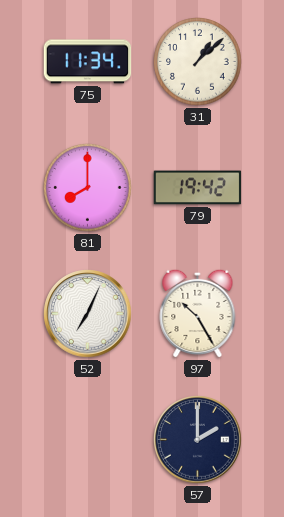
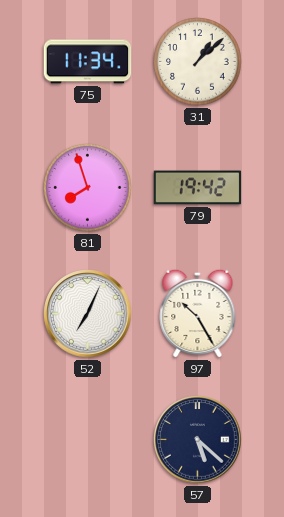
81: 8:00 -> 7:57 (88, 188)
57: 2:00 -> 5:22 (198, 440)
